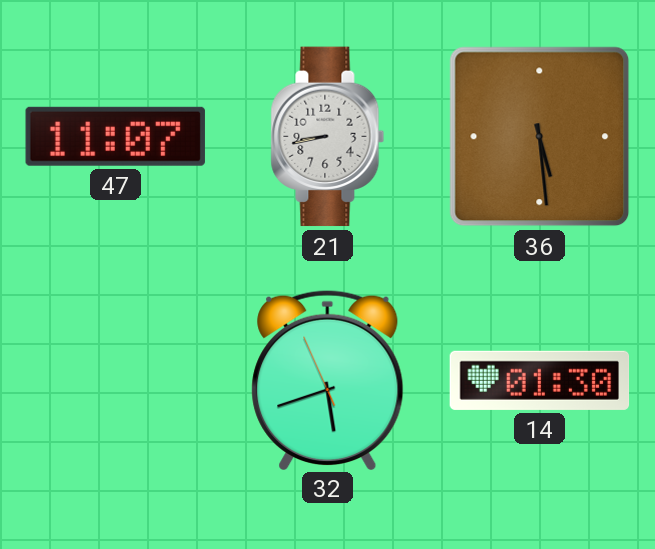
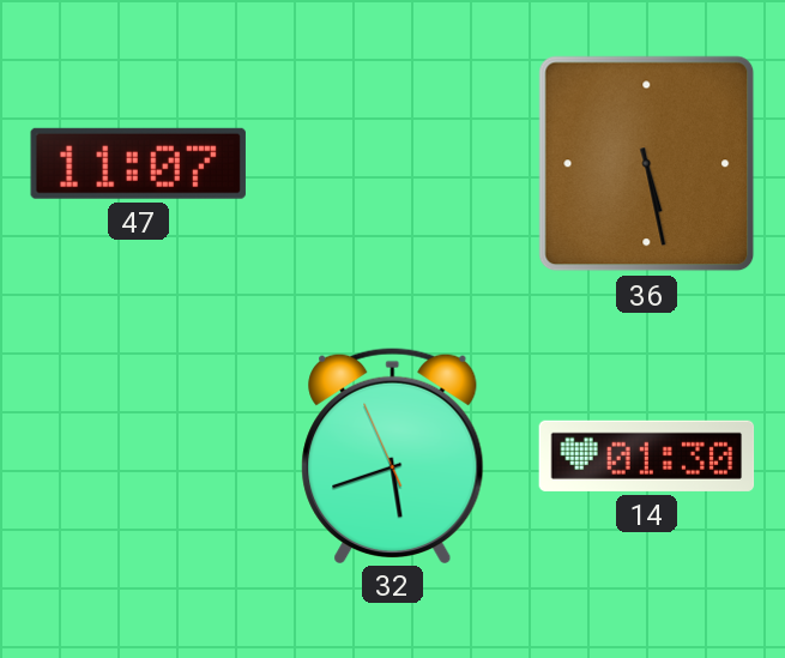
21: 8:43 -> none (328, 137)
36: 5:29 -> 5:28 (647, 164)
